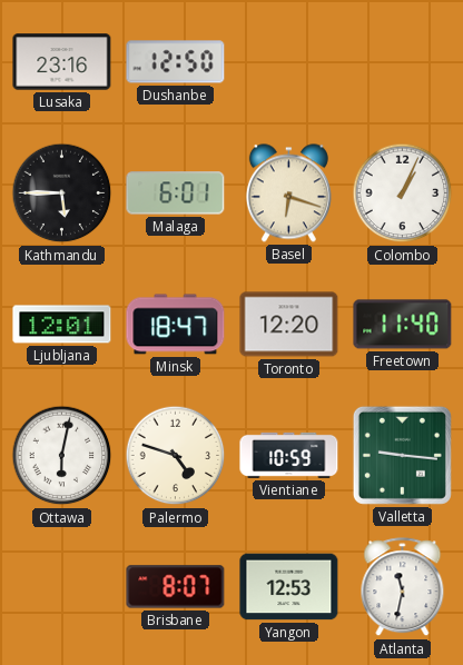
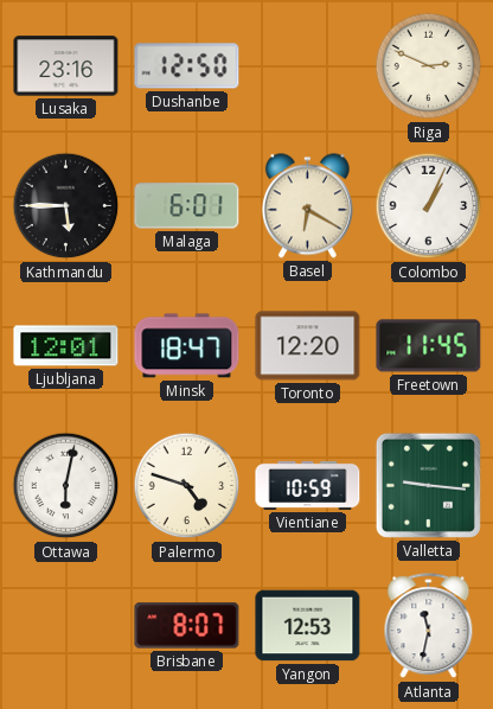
Riga: none -> 2:49 (429, 66)
Basel: 6:18 -> 6:20 (307, 206)
Freetown: 11:40 -> 11:45 (429, 346)
